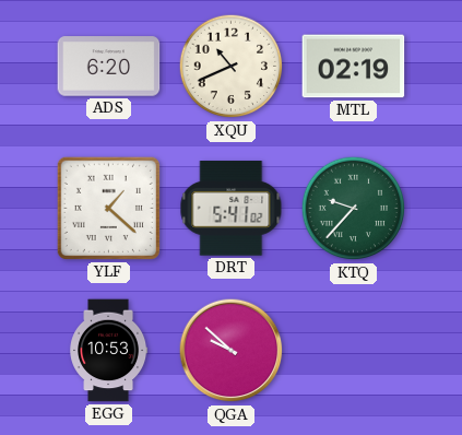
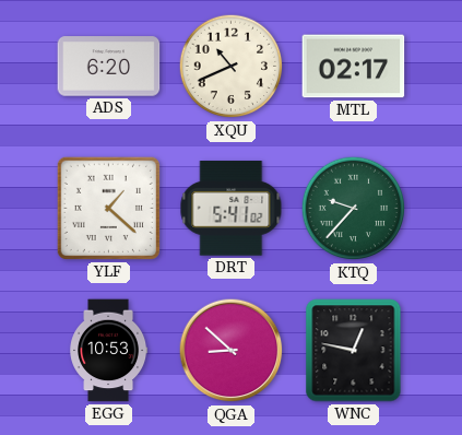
MTL: 02:19 -> 02:17 (354, 67)
QGA: 9:52 -> 8:52 (232, 351)
WNC: none -> 12:47 (354, 351)
